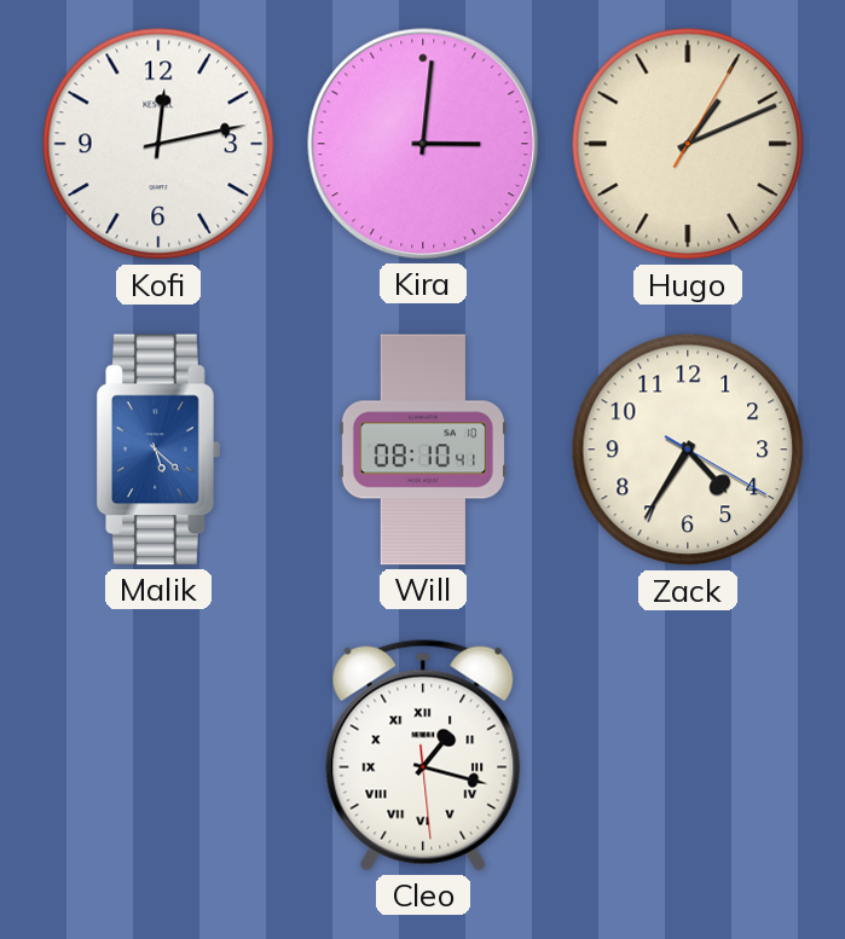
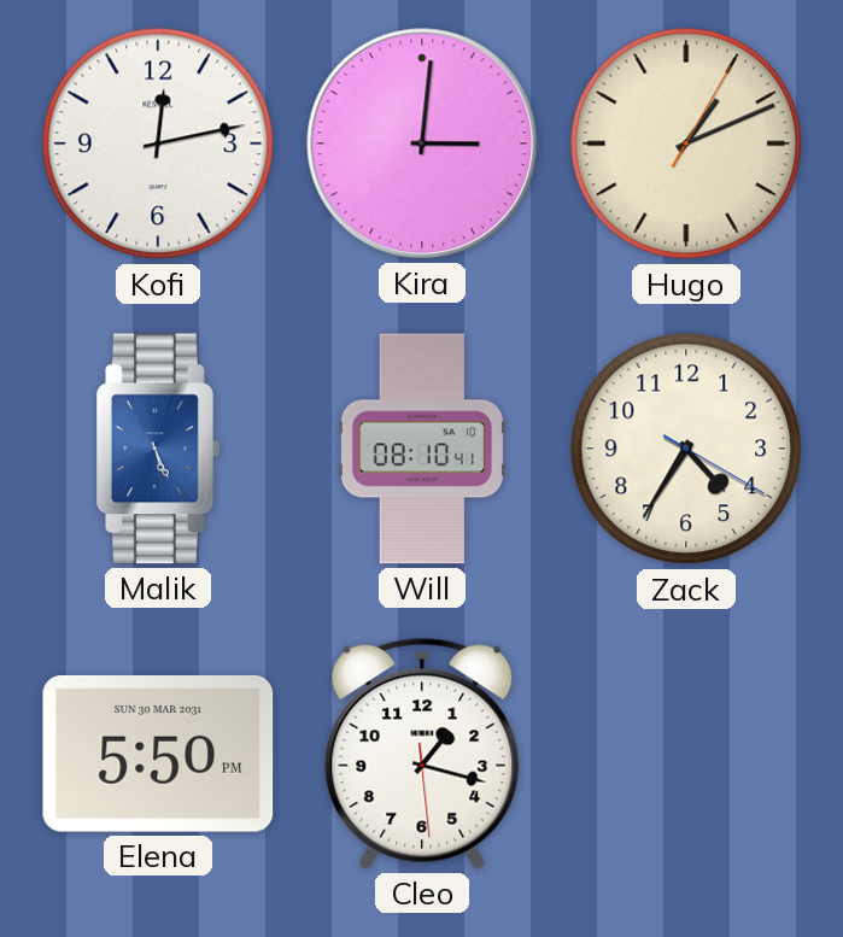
Malik: 5:22 -> 5:26 (158, 449)
Elena: none -> 5:50 (158, 754)
Cleo numerals: Roman -> Arabic (422, 754)
